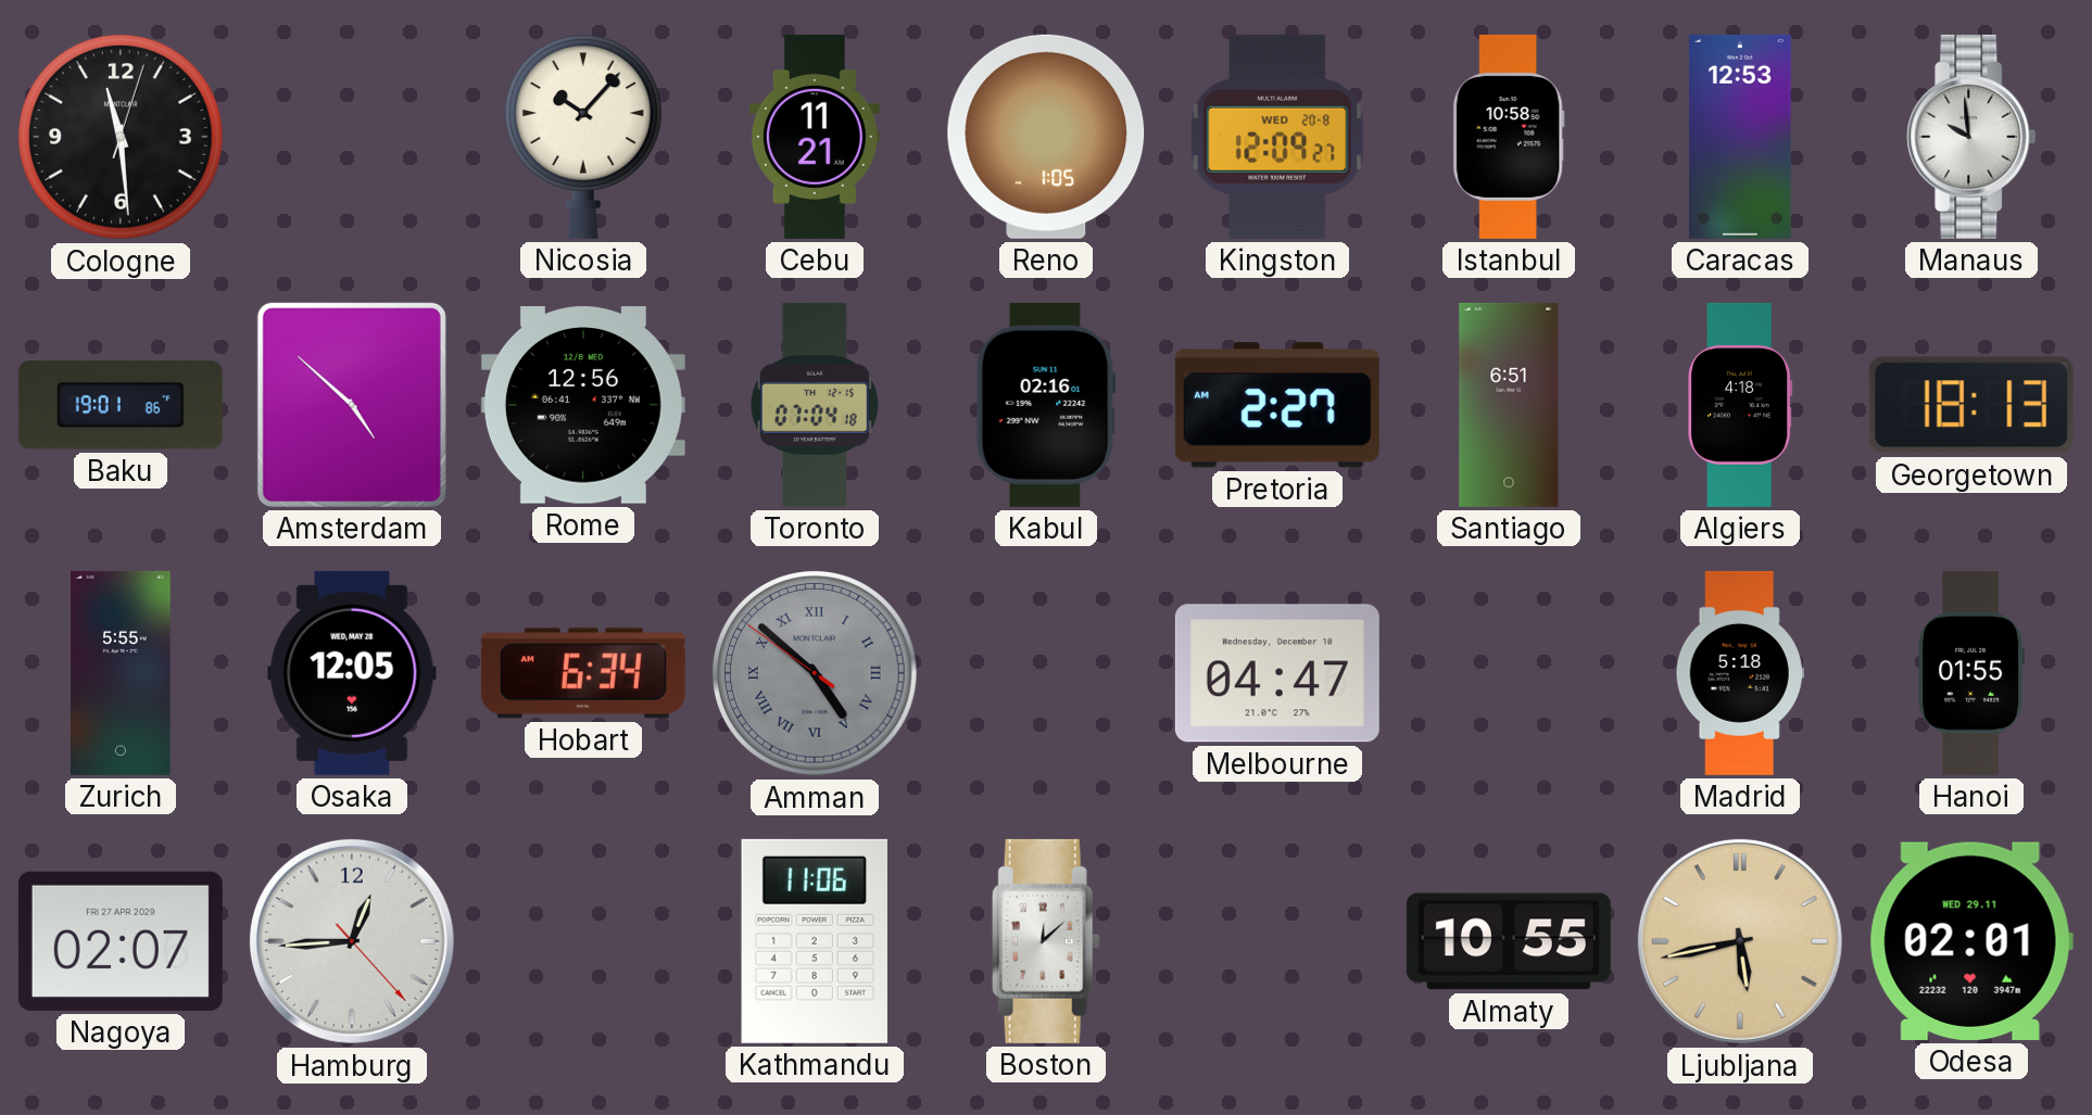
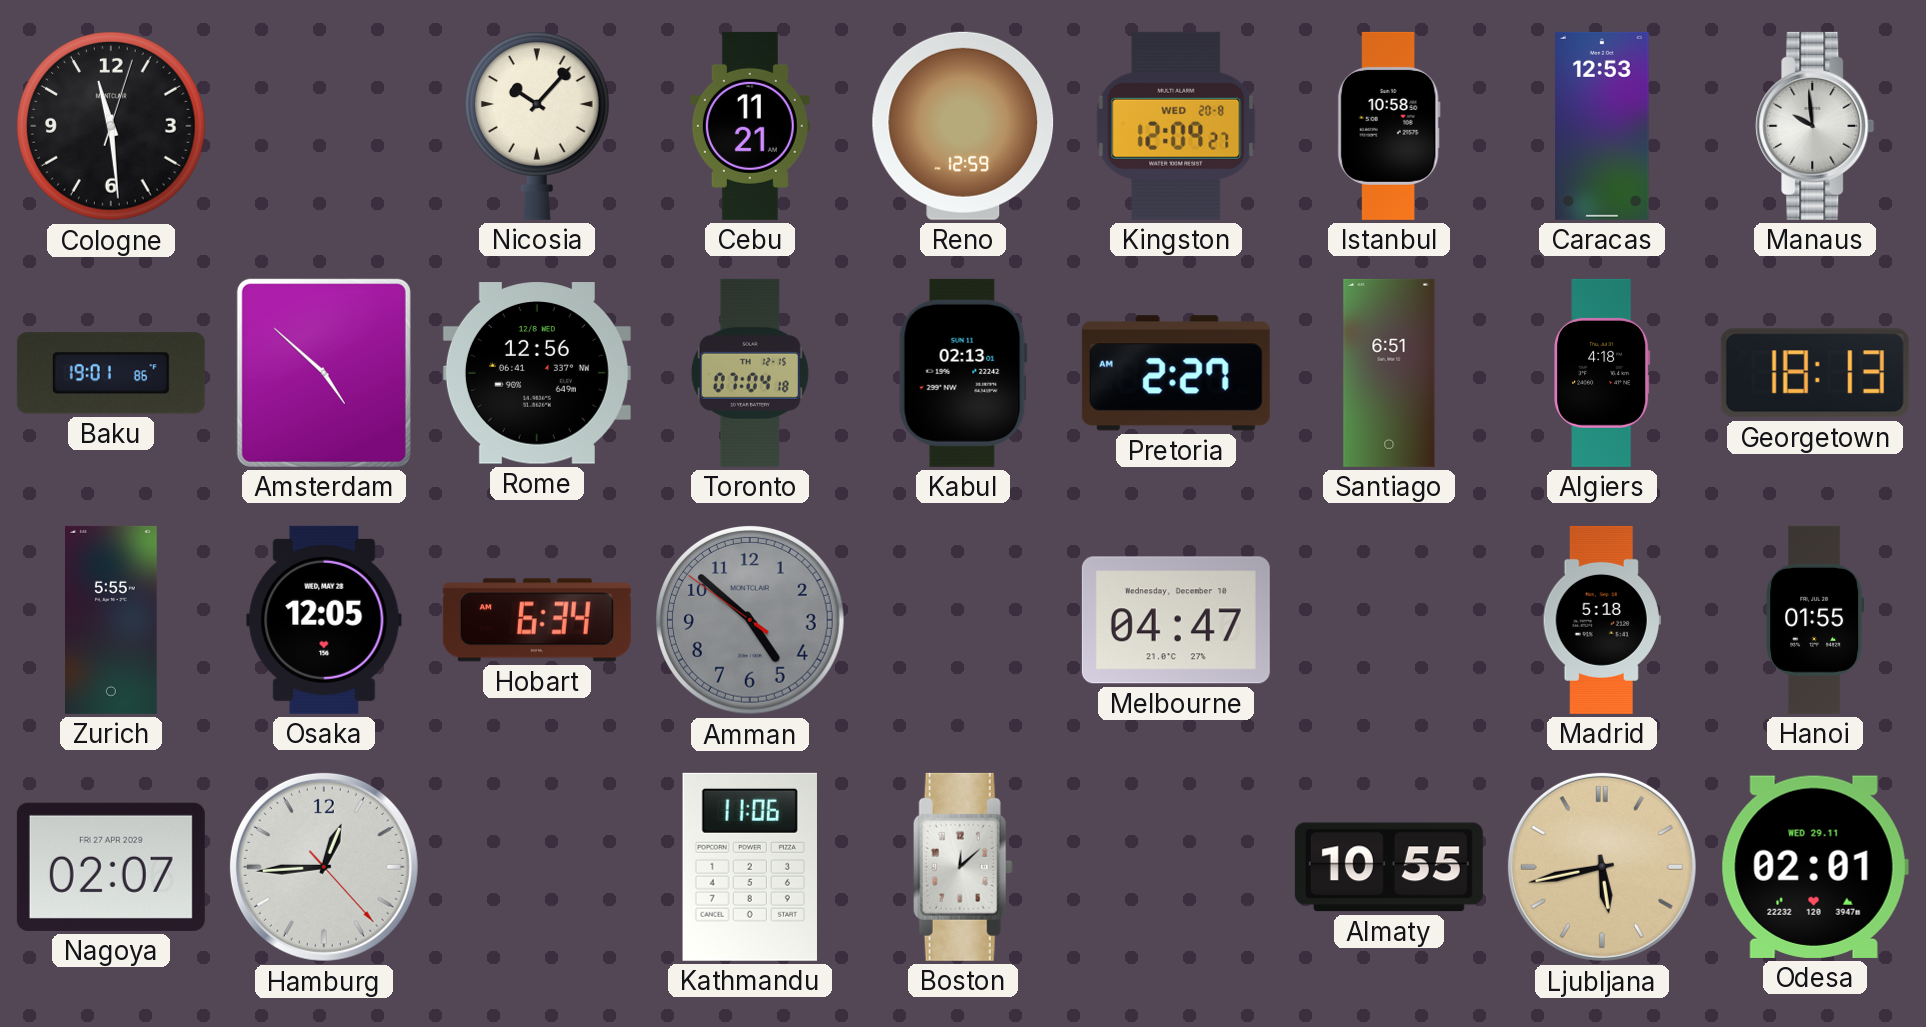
Reno: 1:05 -> 12:59 (963, 126)
Kabul: 02:16 -> 02:13 (963, 373)
Amman numerals: Roman -> Arabic (751, 621)
